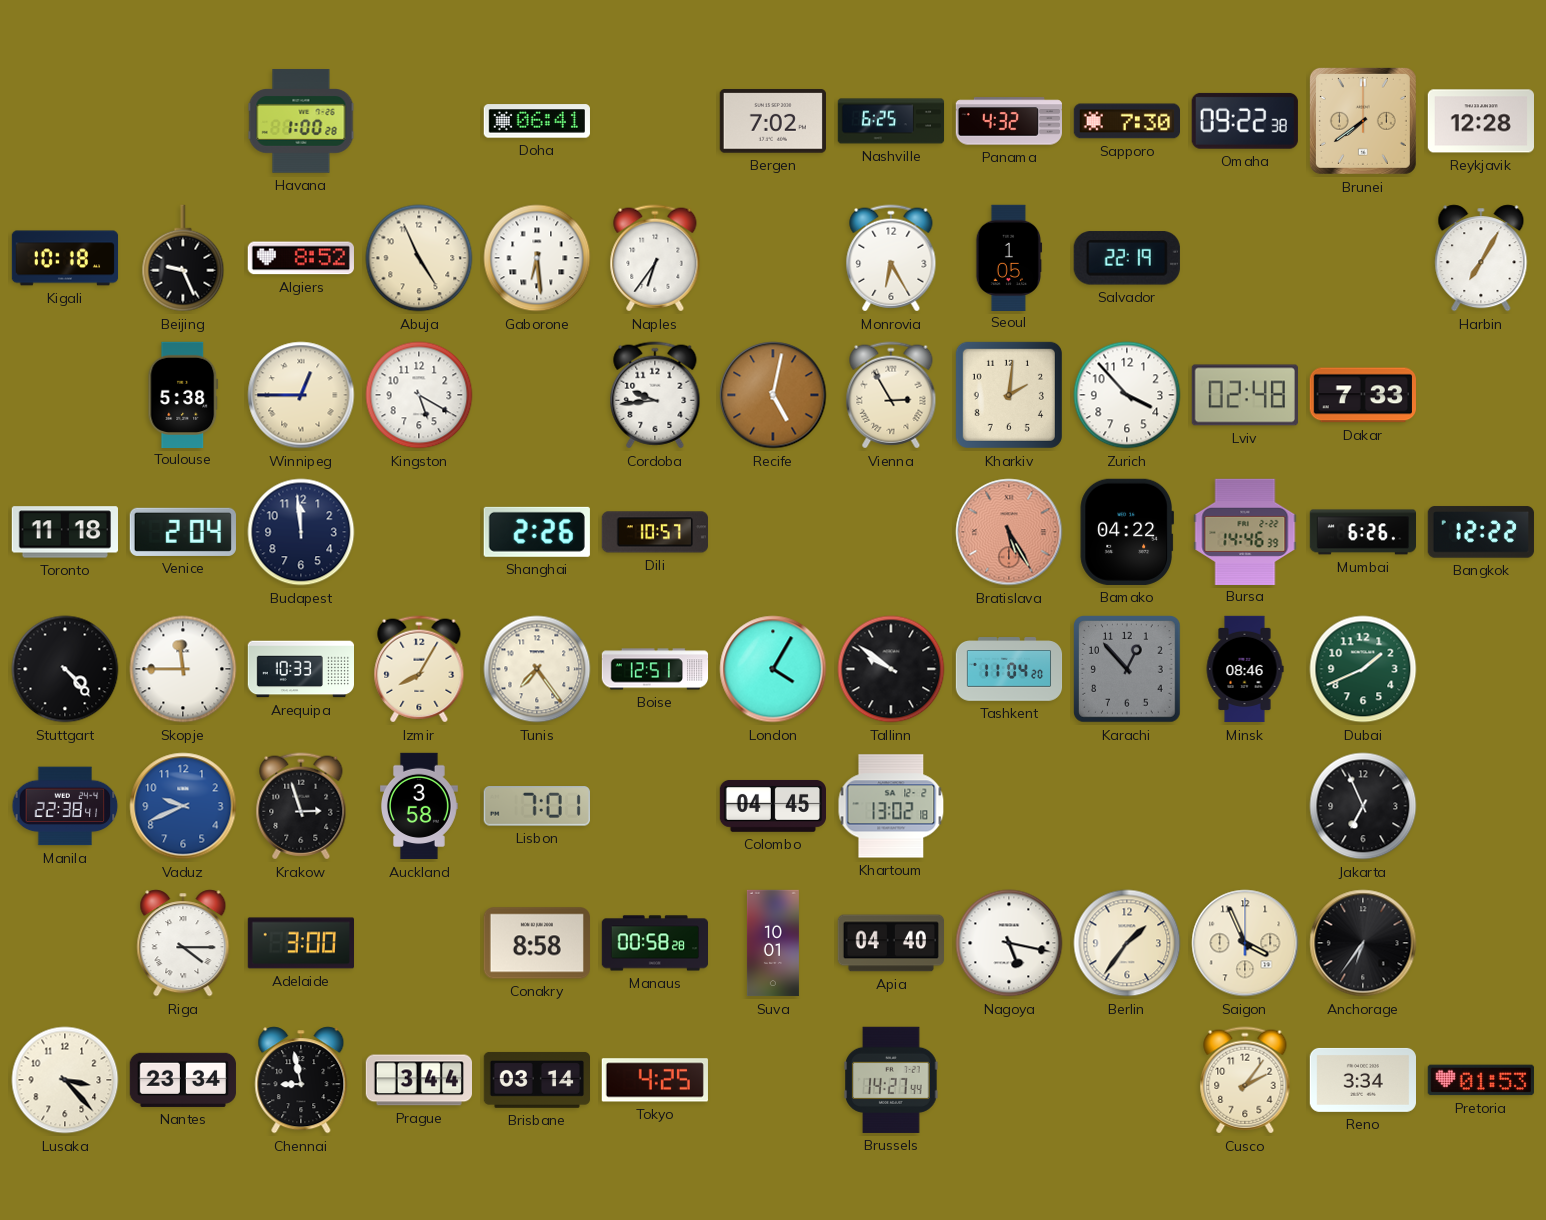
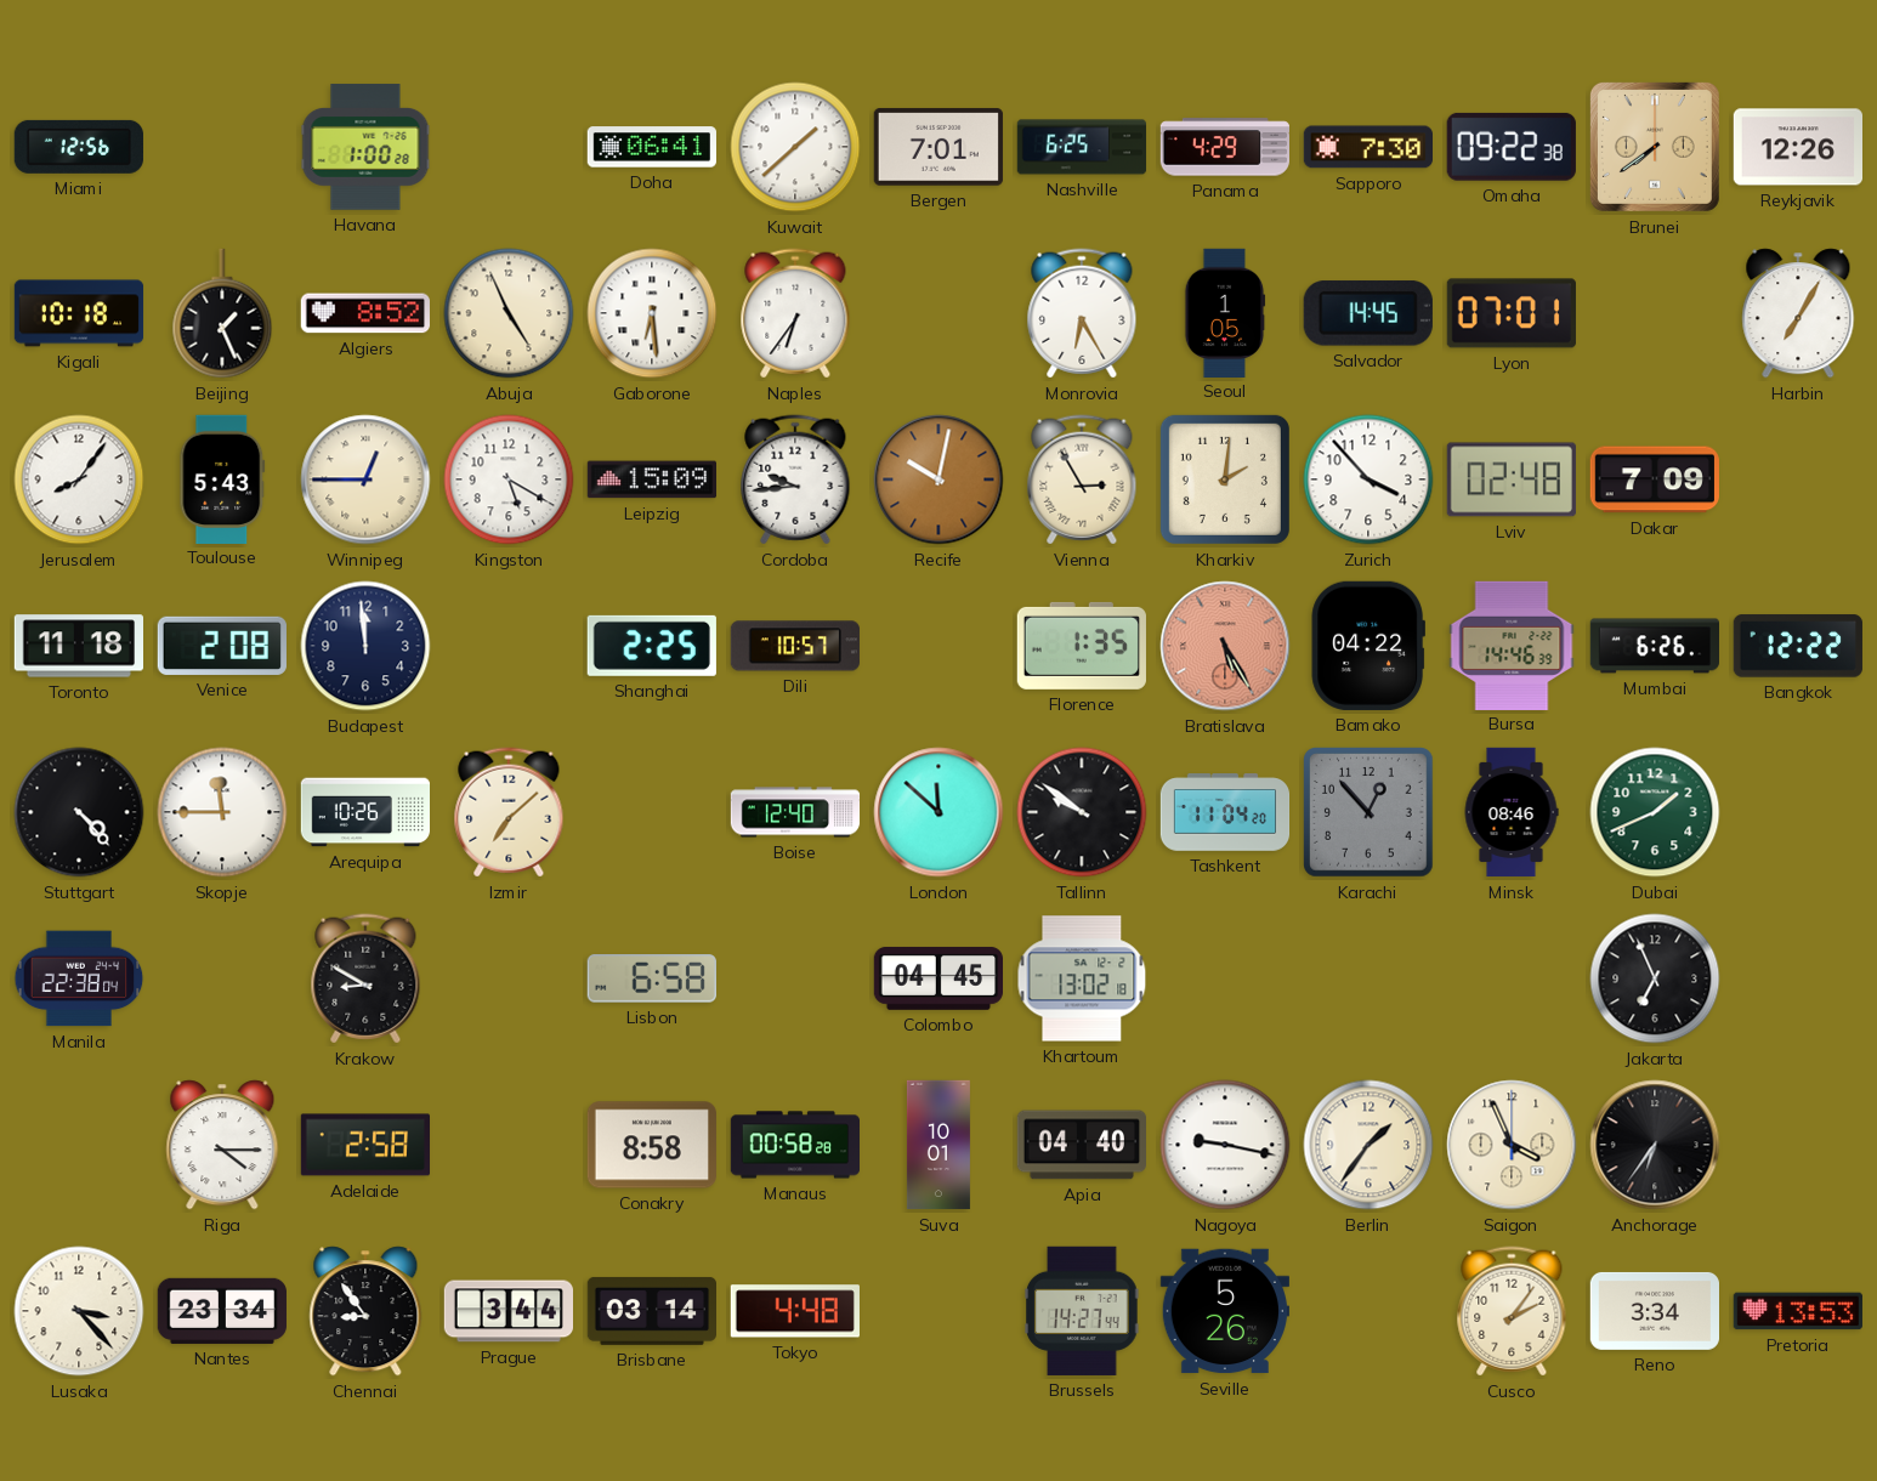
Miami: none -> 12:56 (79, 147)
Kuwait: none -> 1:38 (795, 147)
Bergen: 7:02 -> 7:01 (938, 147)
Panama: 4:32 -> 4:29 (1224, 147)
Reykjavik: 12:28 -> 12:26 (1797, 147)
Beijing: 9:26 -> 1:26 (222, 313)
Salvador: 22:19 -> 14:45 (1368, 313)
Lyon: none -> 07:01 (1512, 313)
Jerusalem: none -> 8:06 (79, 480)
Toulouse: 5:38 -> 5:43 (222, 478)
Leipzig: none -> 15:09 (651, 480)
Recife: 5:02 -> 10:02 (938, 480)
Dakar: 7:33 -> 7:09 (1655, 480)
Venice: 2:04 -> 2:08 (222, 646)
Shanghai: 2:26 -> 2:25 (652, 646)
Florence: none -> 1:35 (1082, 646)
Arequipa: 10:33 -> 10:26 (365, 812)
Izmir: 8:05 -> 7:08 (509, 812)
Tunis: 7:24 -> none (537, 669)
Boise: 12:51 -> 12:40 (795, 812)
London: 4:05 -> 11:52 (938, 812)
Manila: 22:38:41 -> 22:38:04 (79, 978)
Vaduz: 9:41 -> none (183, 806)
Krakow: 2:57 -> 8:50 (365, 978)
Auckland: 3:58 -> none (420, 806)
Lisbon: 7:01 -> 6:58 (652, 978)
Adelaide: 3:00 -> 2:58 (364, 1145)
Nagoya: 5:17 -> 9:17 (1225, 1145)
Chennai: 8:58 -> 8:54 (365, 1311)
Tokyo: 4:25 -> 4:48 (795, 1311)
Seville: none -> 5:26 (1224, 1311)
Pretoria: 01:53 -> 13:53 (1798, 1311)
